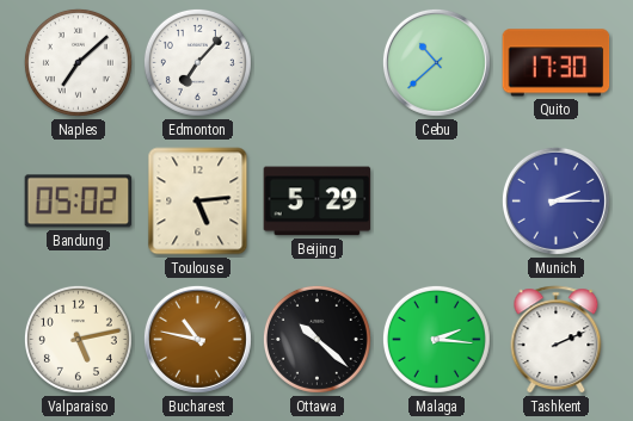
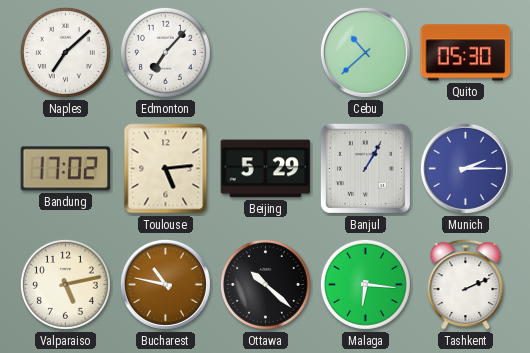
Quito: 17:30 -> 05:30 (466, 53)
Bandung: 05:02 -> 17:02 (66, 169)
Banjul: none -> 1:05 (365, 168)
Malaga: 2:16 -> 6:16 (365, 284)
